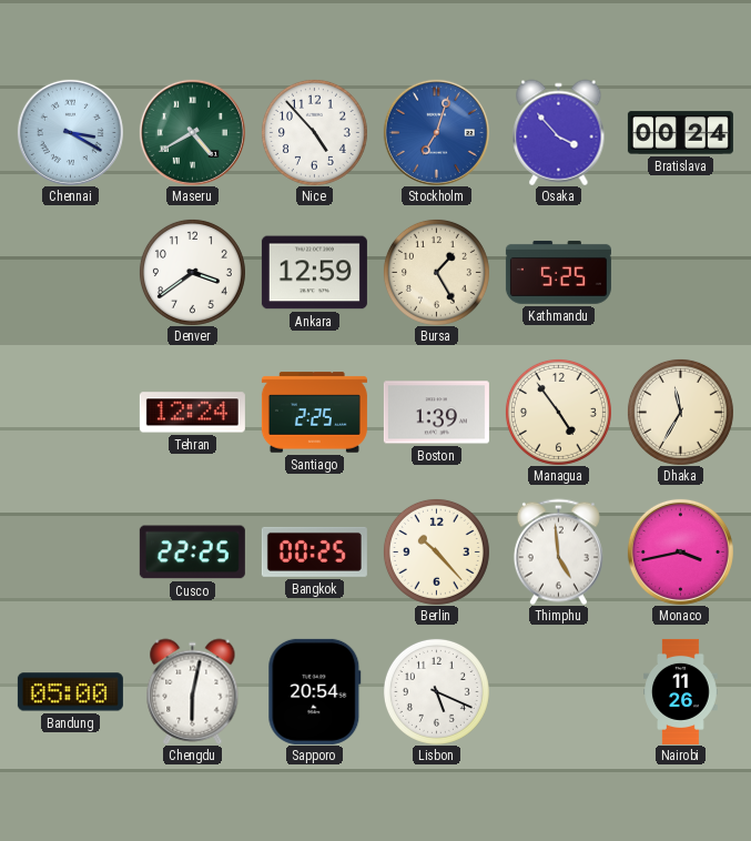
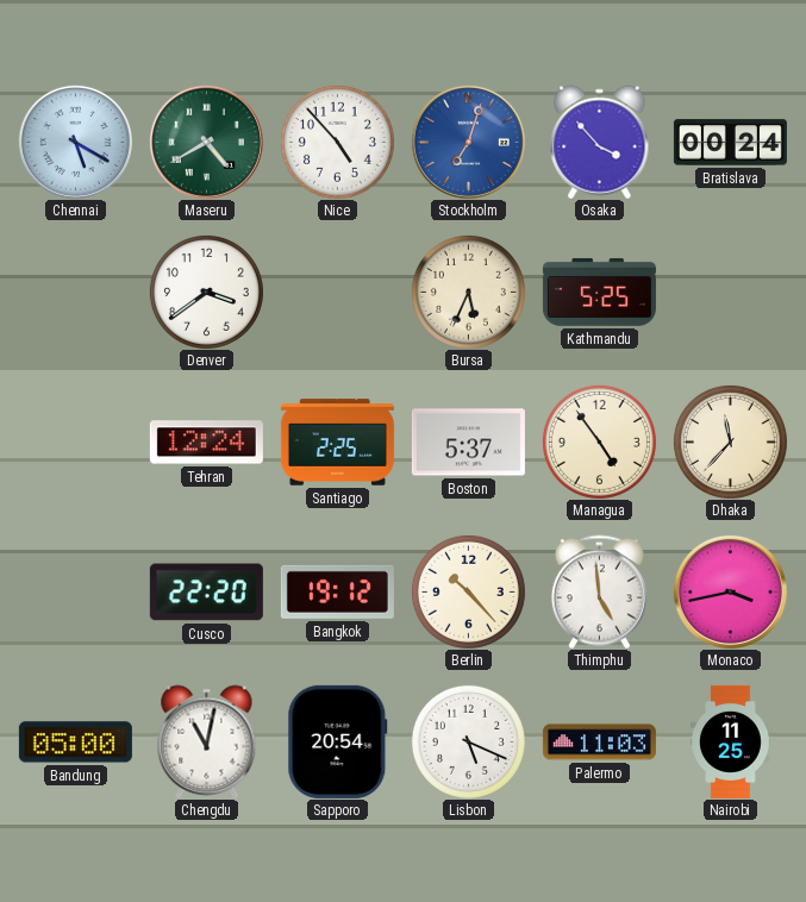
Chennai: 3:20 -> 5:20 (75, 142)
Ankara: 12:59 -> none (314, 273)
Bursa: 1:25 -> 5:34 (468, 292)
Boston: 1:39 -> 5:37 (468, 443)
Dhaka: 11:35 -> 11:37 (730, 441)
Cusco: 22:25 -> 22:20 (206, 593)
Bangkok: 00:25 -> 19:12 (337, 591)
Chengdu: 6:02 -> 11:02 (207, 741)
Palermo: none -> 11:03 (599, 743)
Nairobi: 11:26 -> 11:25 (731, 741)
